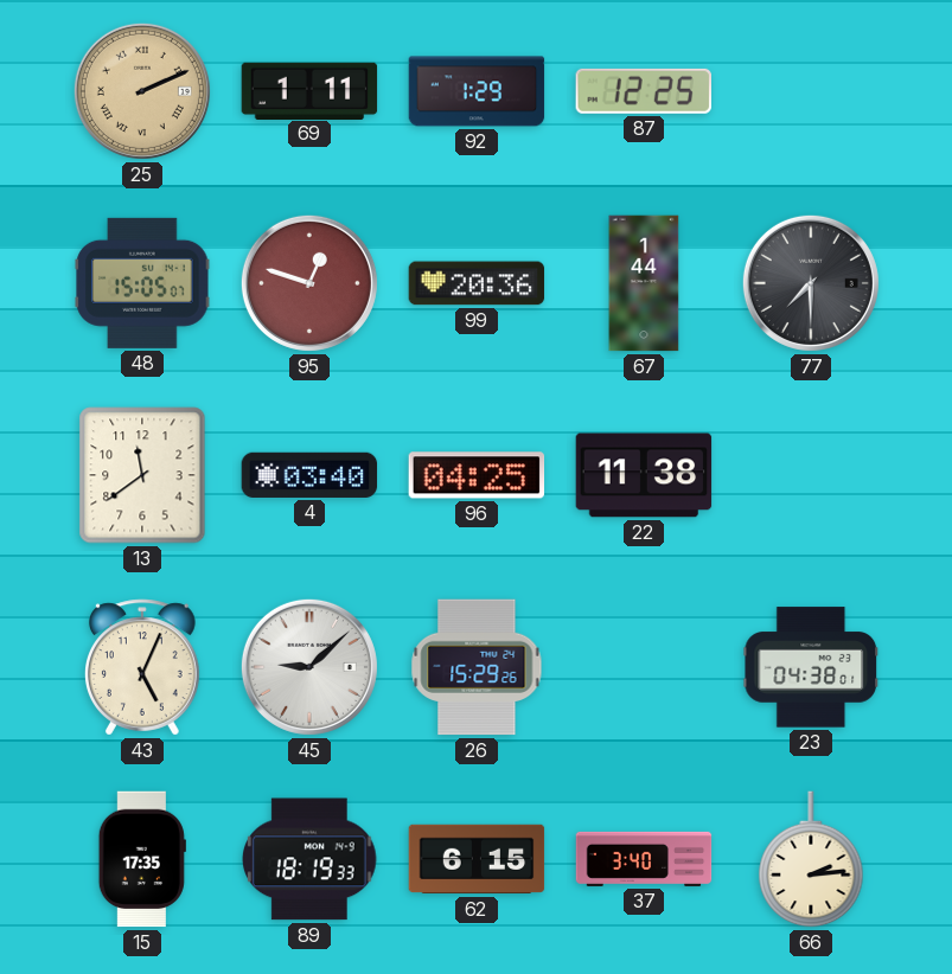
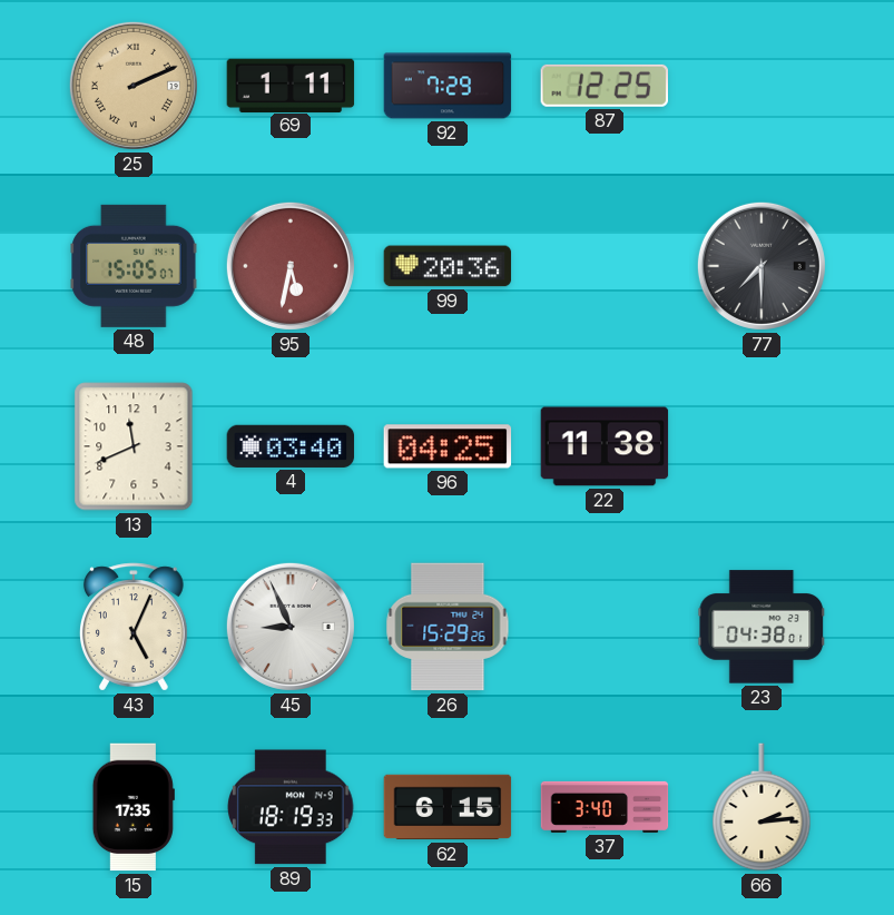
92: 1:29 -> 7:29 (448, 86)
95: 12:48 -> 5:32 (291, 266)
67: 1:44 -> none (644, 283)
13: 11:39 -> 11:41 (134, 446)
45: 9:08 -> 8:56 (291, 627)
